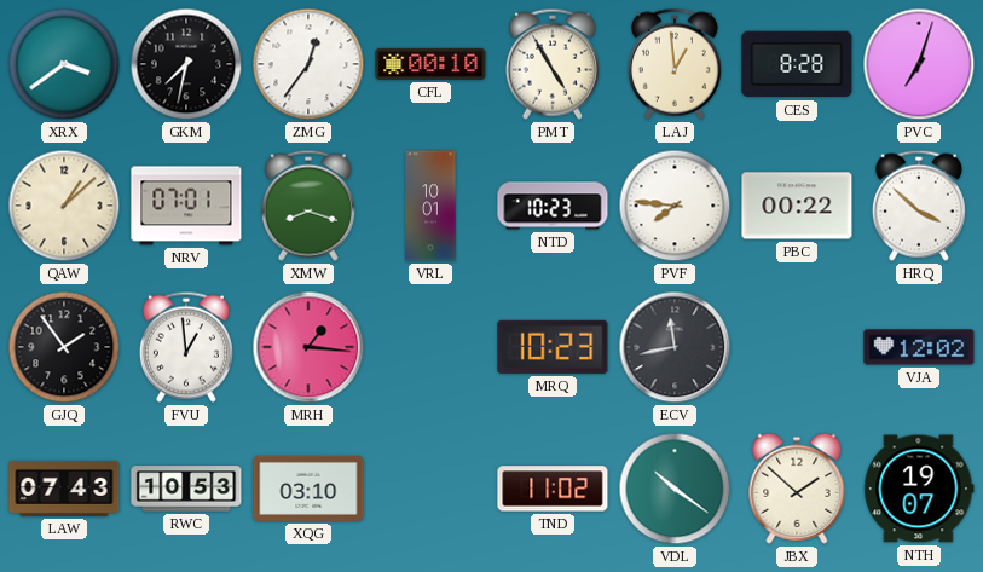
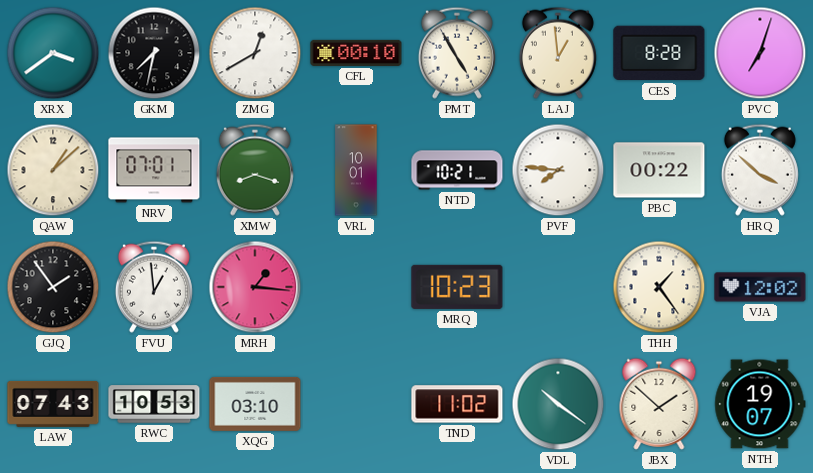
ZMG: 12:36 -> 12:40 (255, 53)
NTD: 10:23 -> 10:21 (457, 170)
ECV: 11:43 -> none (675, 347)
THH: none -> 1:24 (659, 287)
